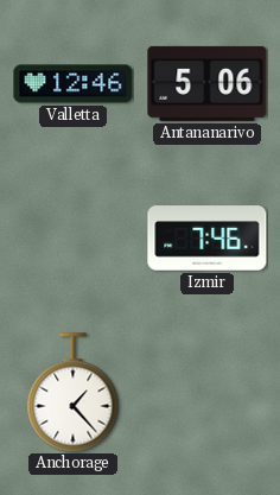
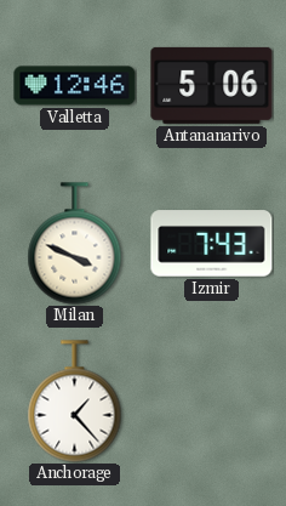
Milan: none -> 3:49 (75, 244)
Izmir: 7:46 -> 7:43 (212, 244)
